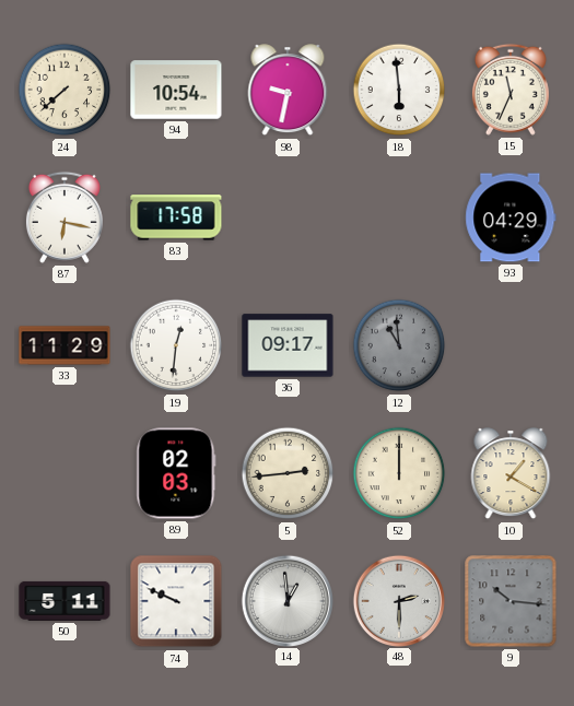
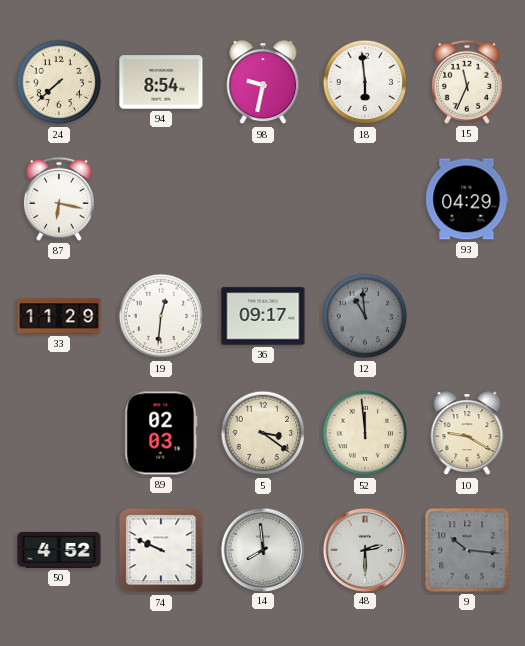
94: 10:54 -> 8:54 (161, 82)
83: 17:58 -> none (176, 217)
5: 2:44 -> 3:21 (263, 433)
52: 12:00 -> 11:59 (365, 433)
10: 1:20 -> 9:20 (467, 434)
50: 5:11 -> 4:52 (59, 550)
14: 12:59 -> 7:59 (262, 549)
